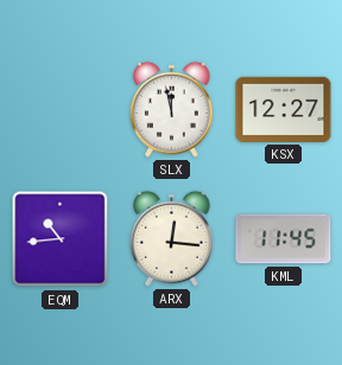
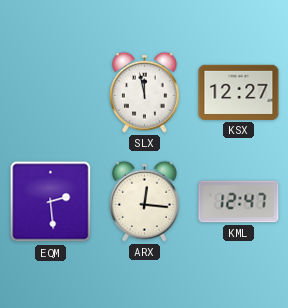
EQM: 10:44 -> 2:29 (51, 202)
KML: 11:45 -> 12:47 (239, 202)
